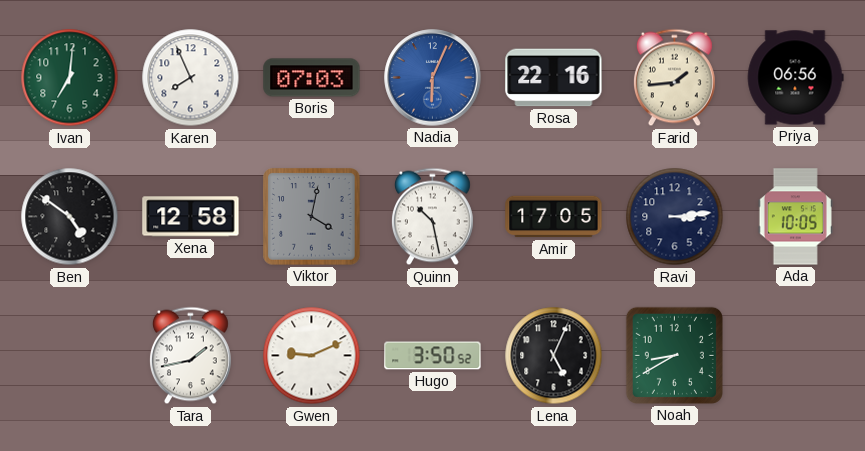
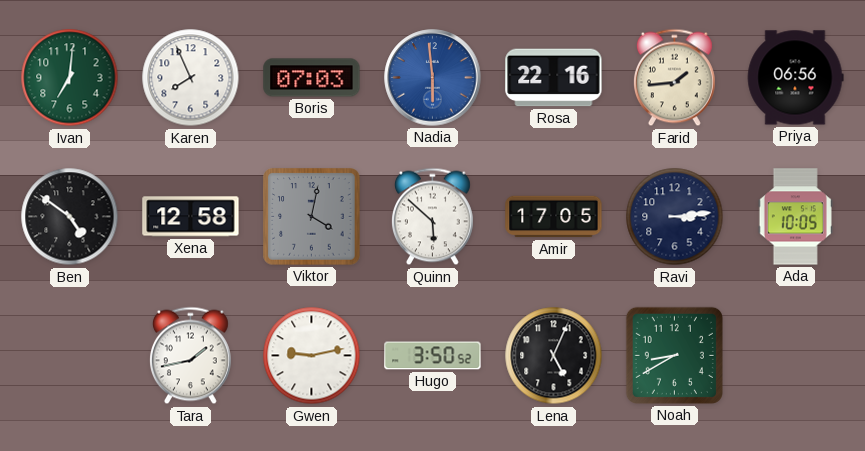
Nadia: 6:04 -> 5:59 (433, 78)
Quinn: 10:28 -> 5:52 (432, 217)
Gwen: 9:11 -> 9:13 (312, 356)
